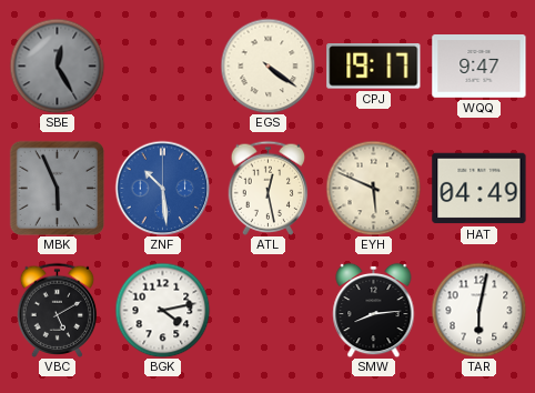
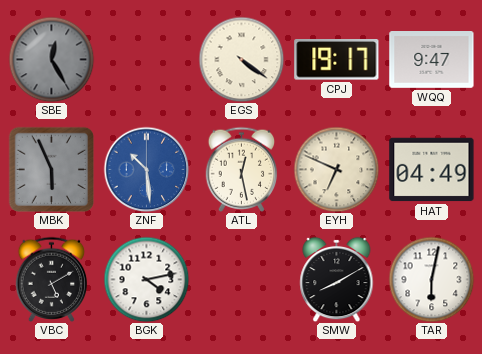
EYH: 5:49 -> 6:49 (336, 169)
SMW: 8:14 -> 8:10 (337, 279)
